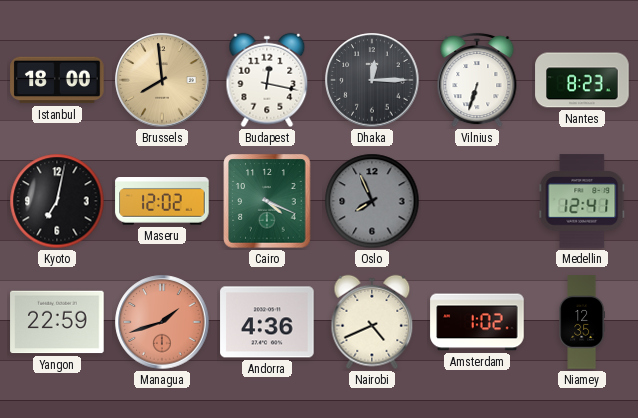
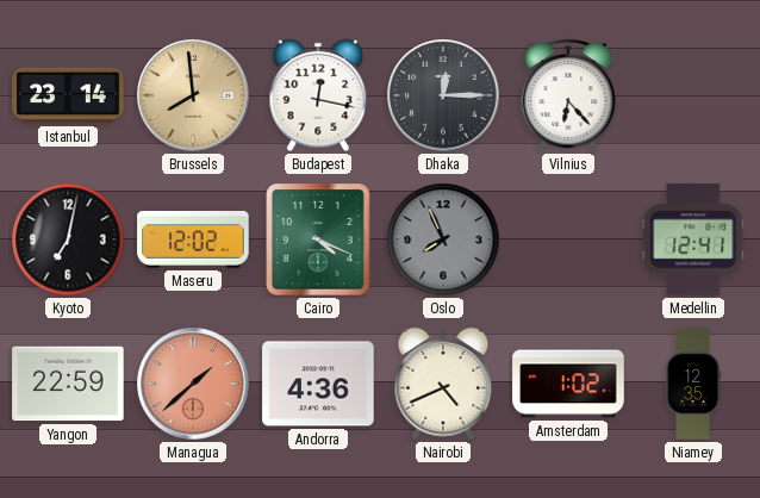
Istanbul: 18:00 -> 23:14 (68, 95)
Vilnius: 6:33 -> 6:23 (568, 95)
Nantes: 8:23 -> none (582, 80)
Managua: 1:42 -> 1:38 (193, 384)
